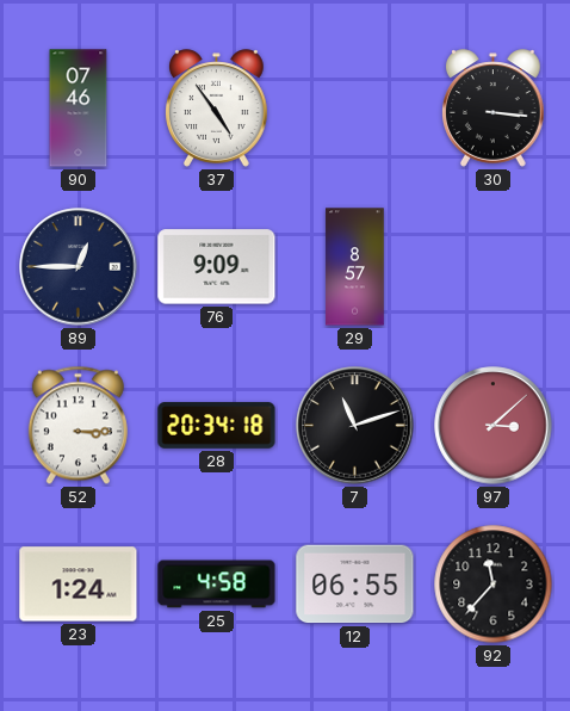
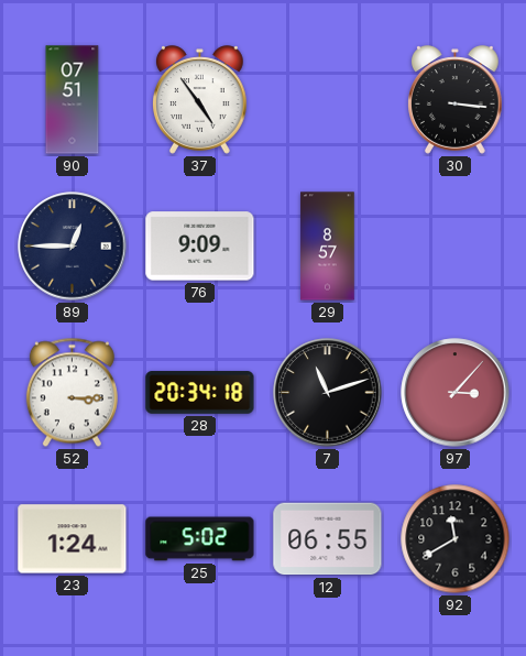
90: 07:46 -> 07:51 (73, 100)
97: 3:08 -> 3:07 (456, 393)
25: 4:58 -> 5:02 (200, 539)
92: 11:37 -> 11:40 (456, 539)
